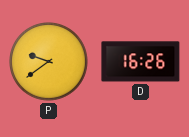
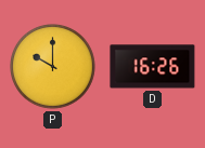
P: 9:39 -> 10:00 (53, 67)
